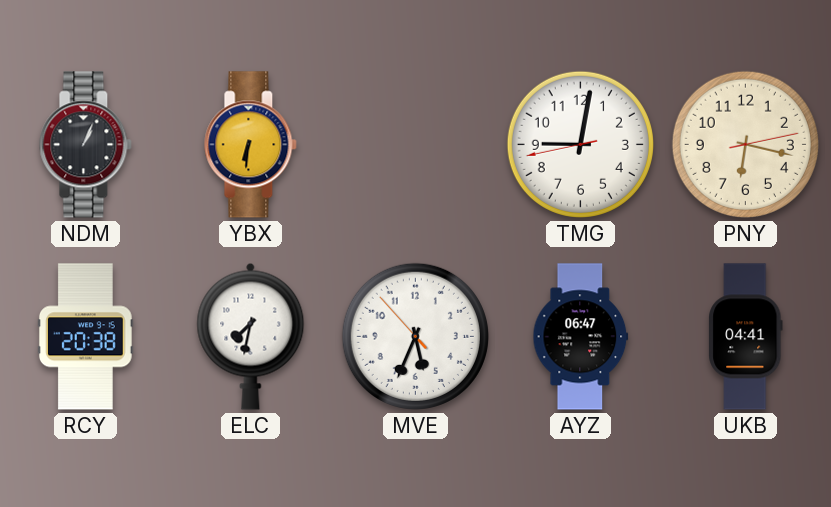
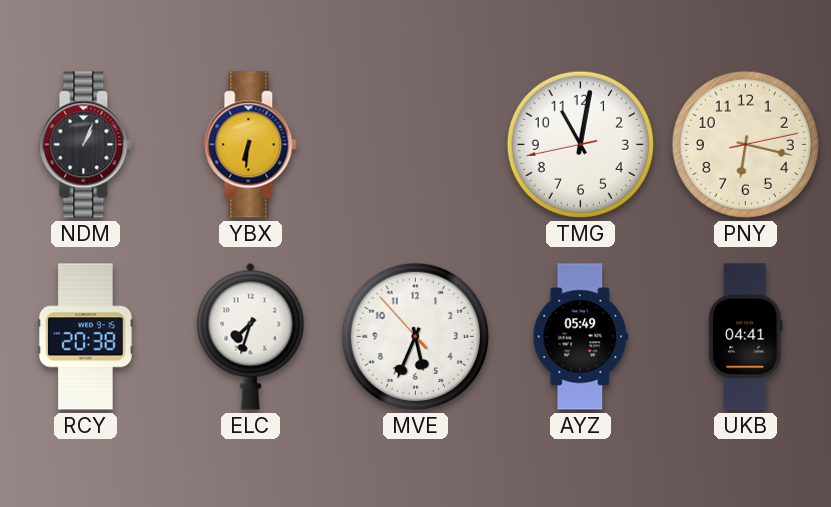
TMG: 9:01 -> 11:01 (580, 144)
ELC: 7:32 -> 7:33 (251, 336)
AYZ: 06:47 -> 05:49 (581, 337)
